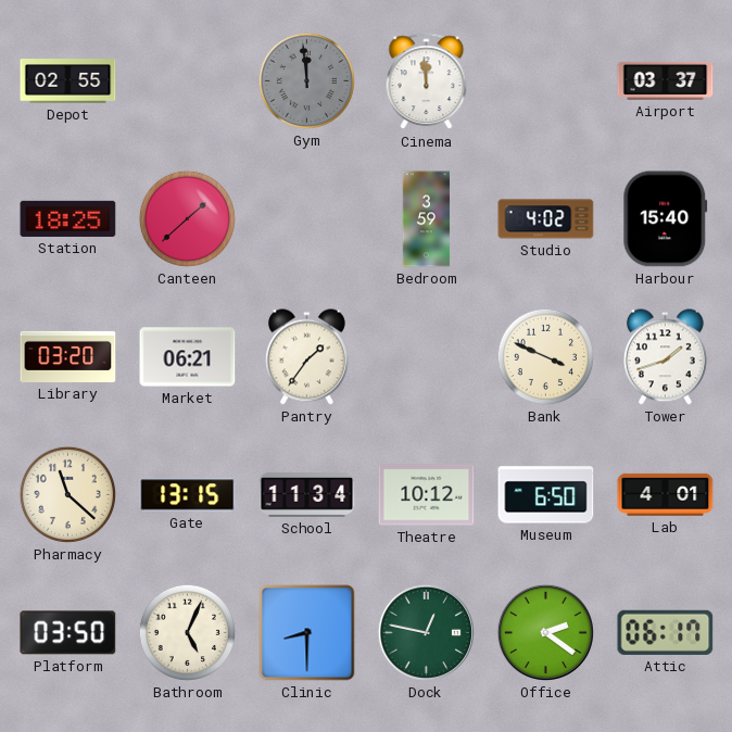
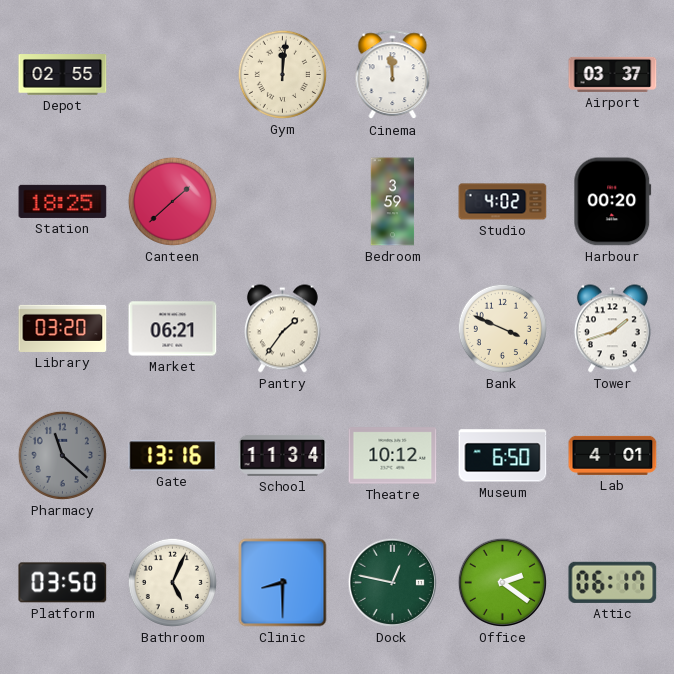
Gym: 11:59 -> 12:01 (282, 74)
Gym dial: grey -> cream (282, 74)
Harbour: 15:40 -> 00:20 (613, 202)
Pharmacy dial: cream -> grey (62, 455)
Gate: 13:15 -> 13:16 (173, 456)
